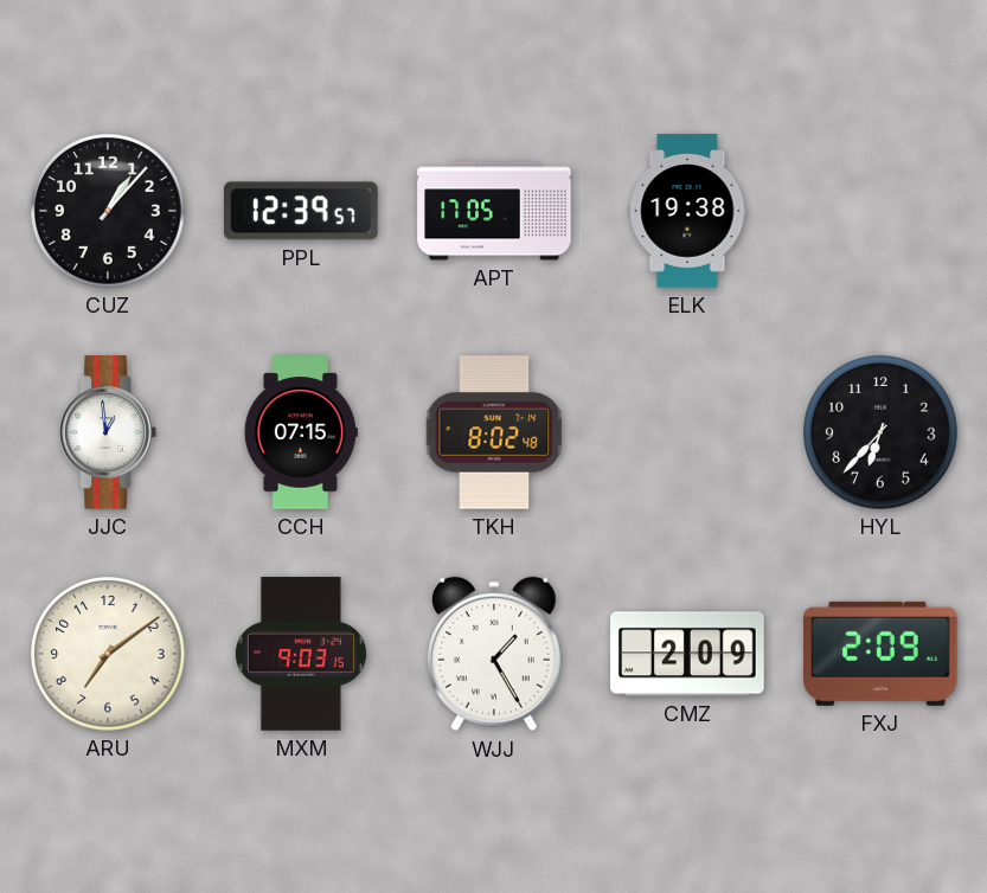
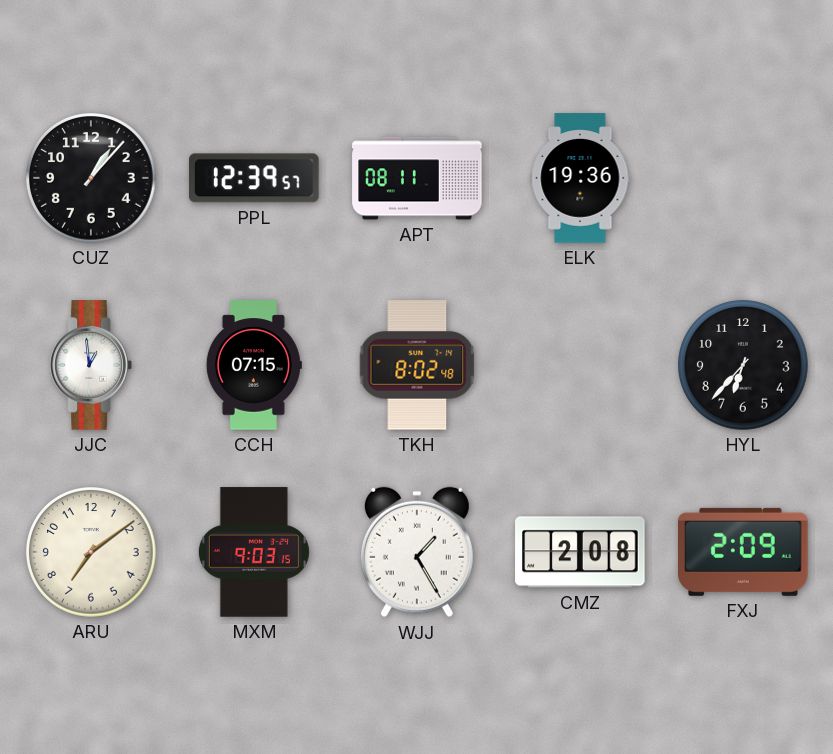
APT: 17:05 -> 08:11 (417, 178)
ELK: 19:38 -> 19:36 (580, 178)
CMZ: 2:09 -> 2:08 (580, 552)
